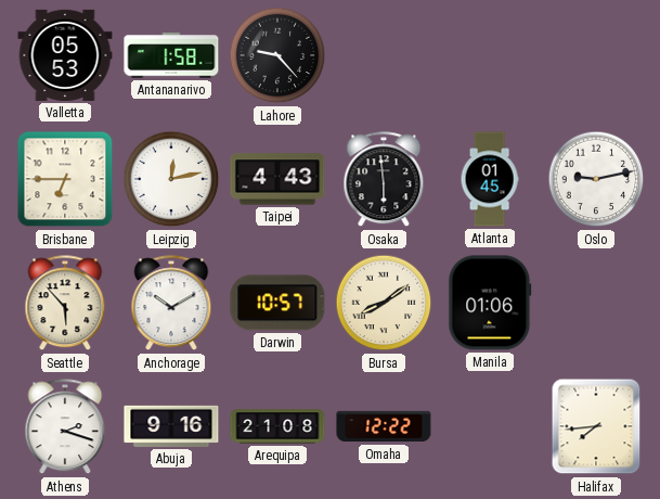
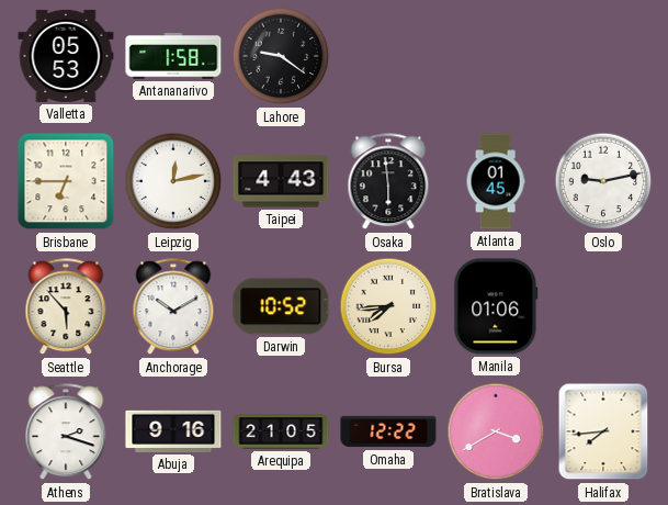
Lahore: 9:23 -> 9:21 (281, 56)
Darwin: 10:57 -> 10:52 (281, 306)
Bursa: 8:09 -> 7:44 (388, 306)
Arequipa: 21:08 -> 21:05 (281, 431)
Bratislava: none -> 3:40 (496, 431)
